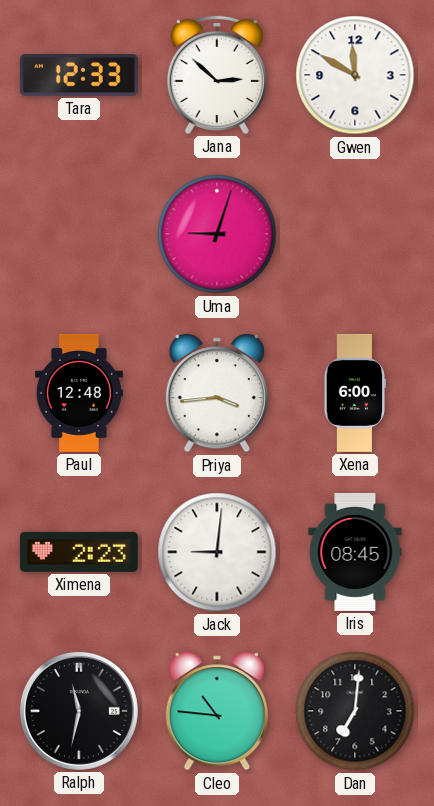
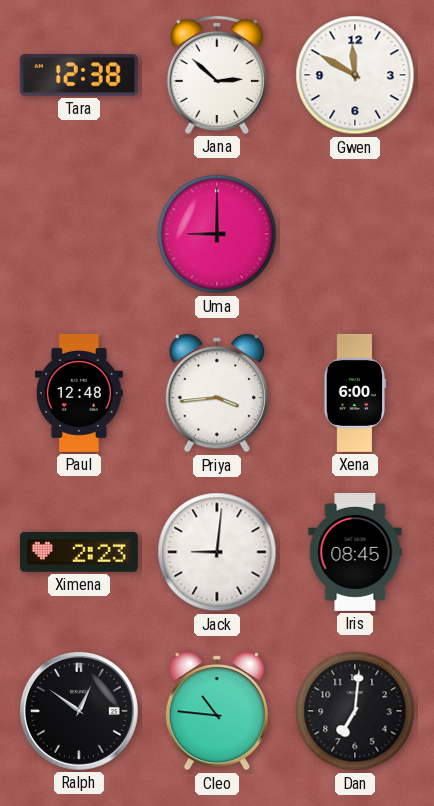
Tara: 12:33 -> 12:38 (79, 75)
Uma: 9:03 -> 9:00 (217, 234)
Ralph: 11:32 -> 12:51 (79, 711)
